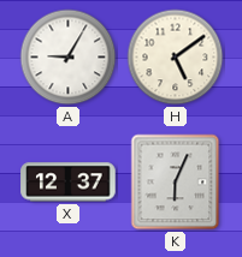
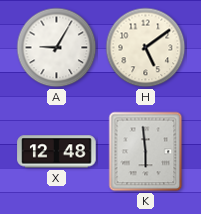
X: 12:37 -> 12:48 (57, 152)
K: 6:04 -> 5:59 (146, 152)
